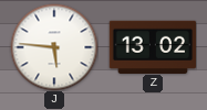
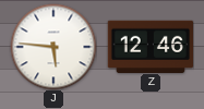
Z: 13:02 -> 12:46 (149, 46)
